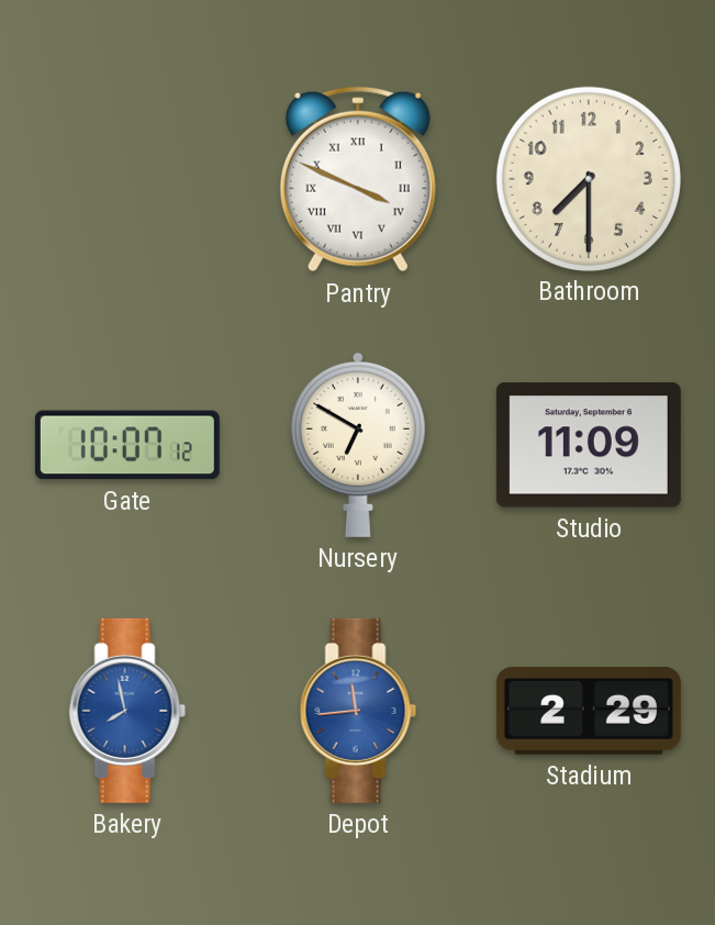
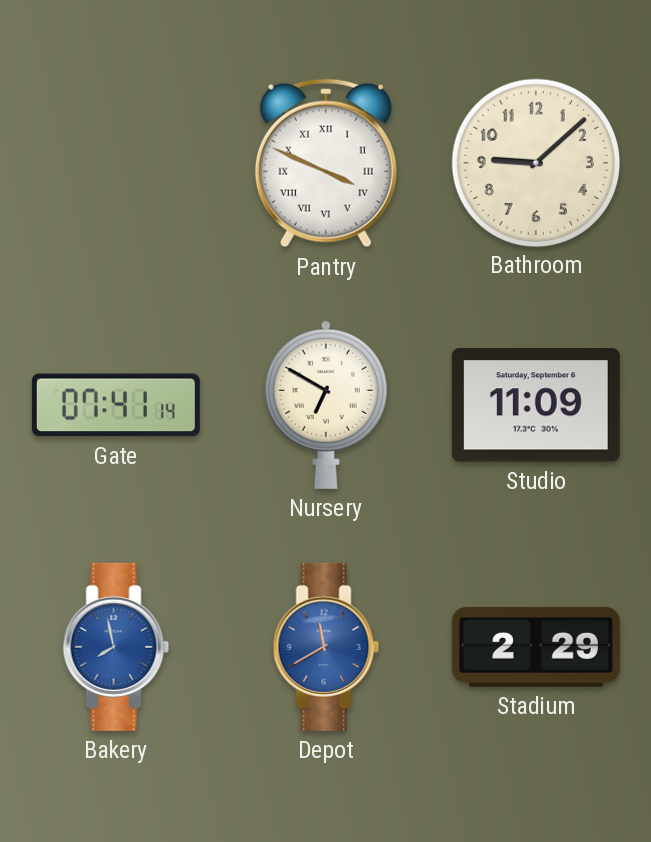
Bathroom: 7:30 -> 9:08 (535, 162)
Gate: 10:07 -> 07:41 (116, 405)
Depot: 11:44 -> 11:40 (326, 647)
